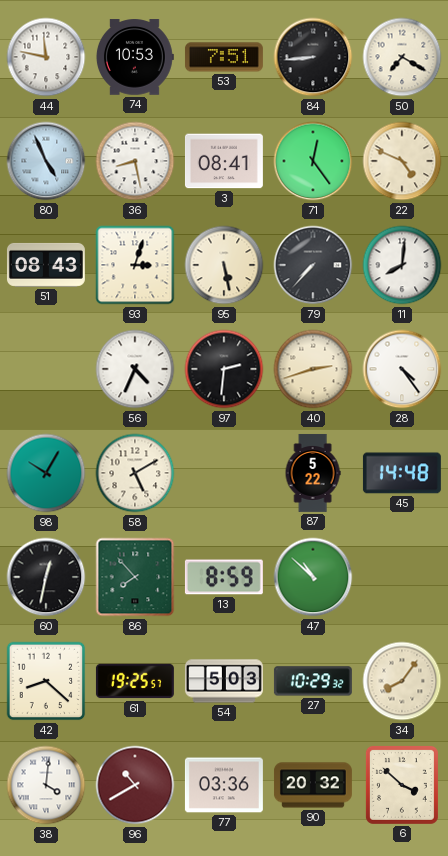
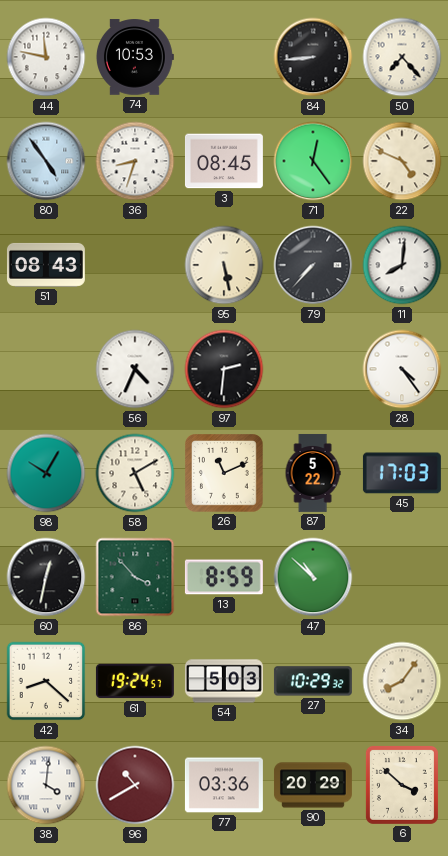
53: 7:51 -> none (224, 57)
50: 7:20 -> 7:23 (402, 57)
80: 4:56 -> 4:54 (46, 161)
36: 8:28 -> 8:33 (135, 161)
3: 08:41 -> 08:45 (224, 161)
93: 3:03 -> none (135, 265)
40: 2:42 -> none (313, 369)
26: none -> 11:11 (225, 474)
45: 14:48 -> 17:03 (402, 473)
86: 7:53 -> 3:53 (135, 577)
61: 19:25 -> 19:24 (135, 681)
90: 20:32 -> 20:29 (313, 785)
